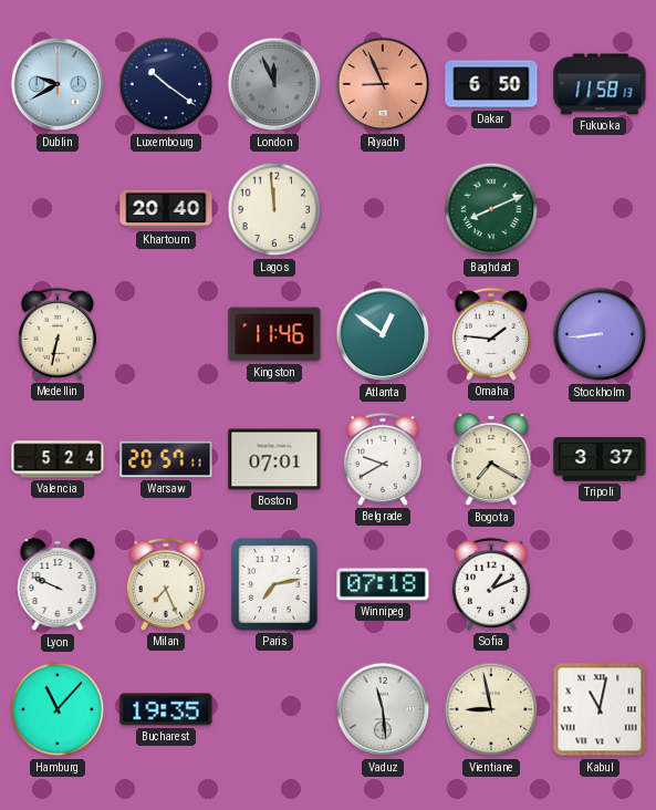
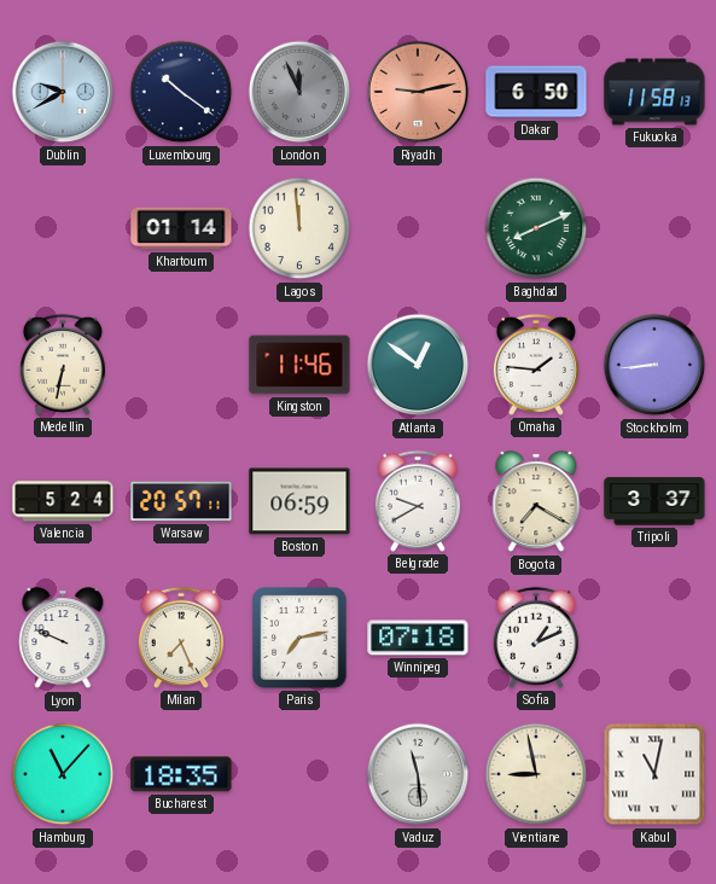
Riyadh: 8:56 -> 9:13 (418, 92)
Khartoum: 20:40 -> 01:14 (181, 228)
Boston: 07:01 -> 06:59 (299, 501)
Bucharest: 19:35 -> 18:35 (181, 774)
